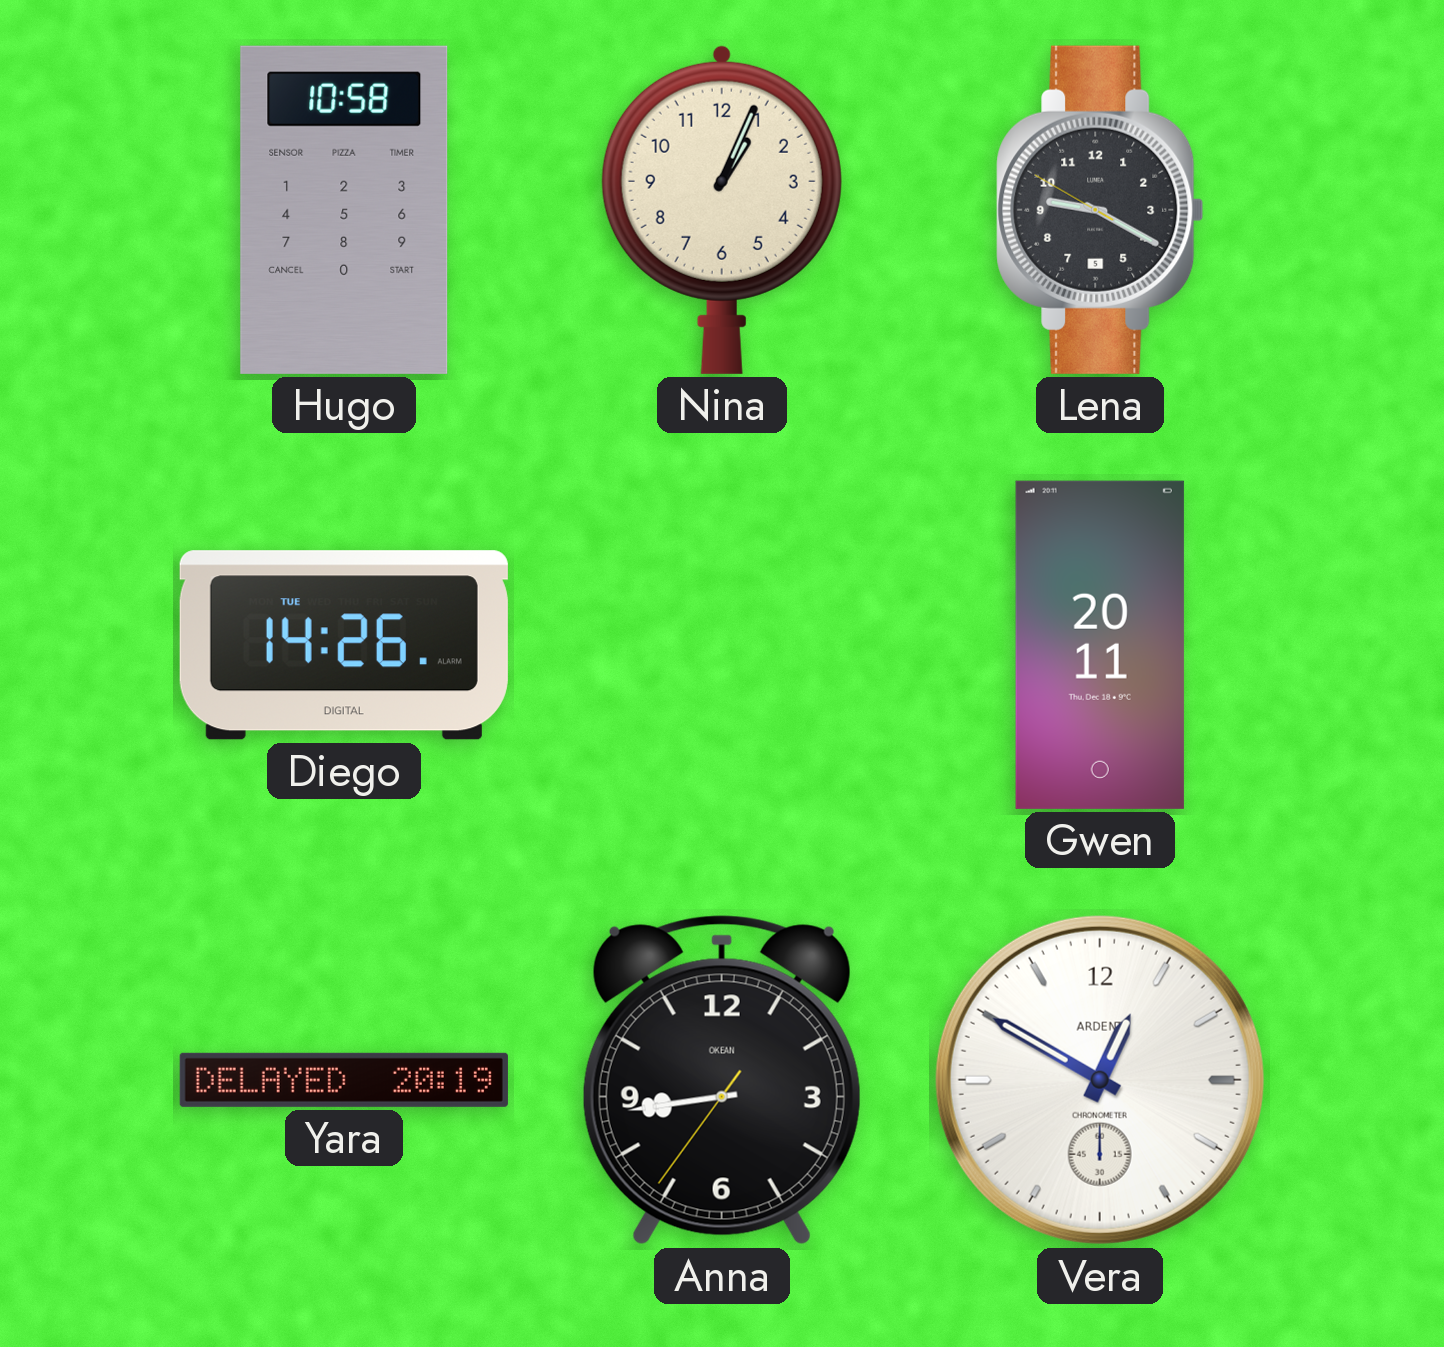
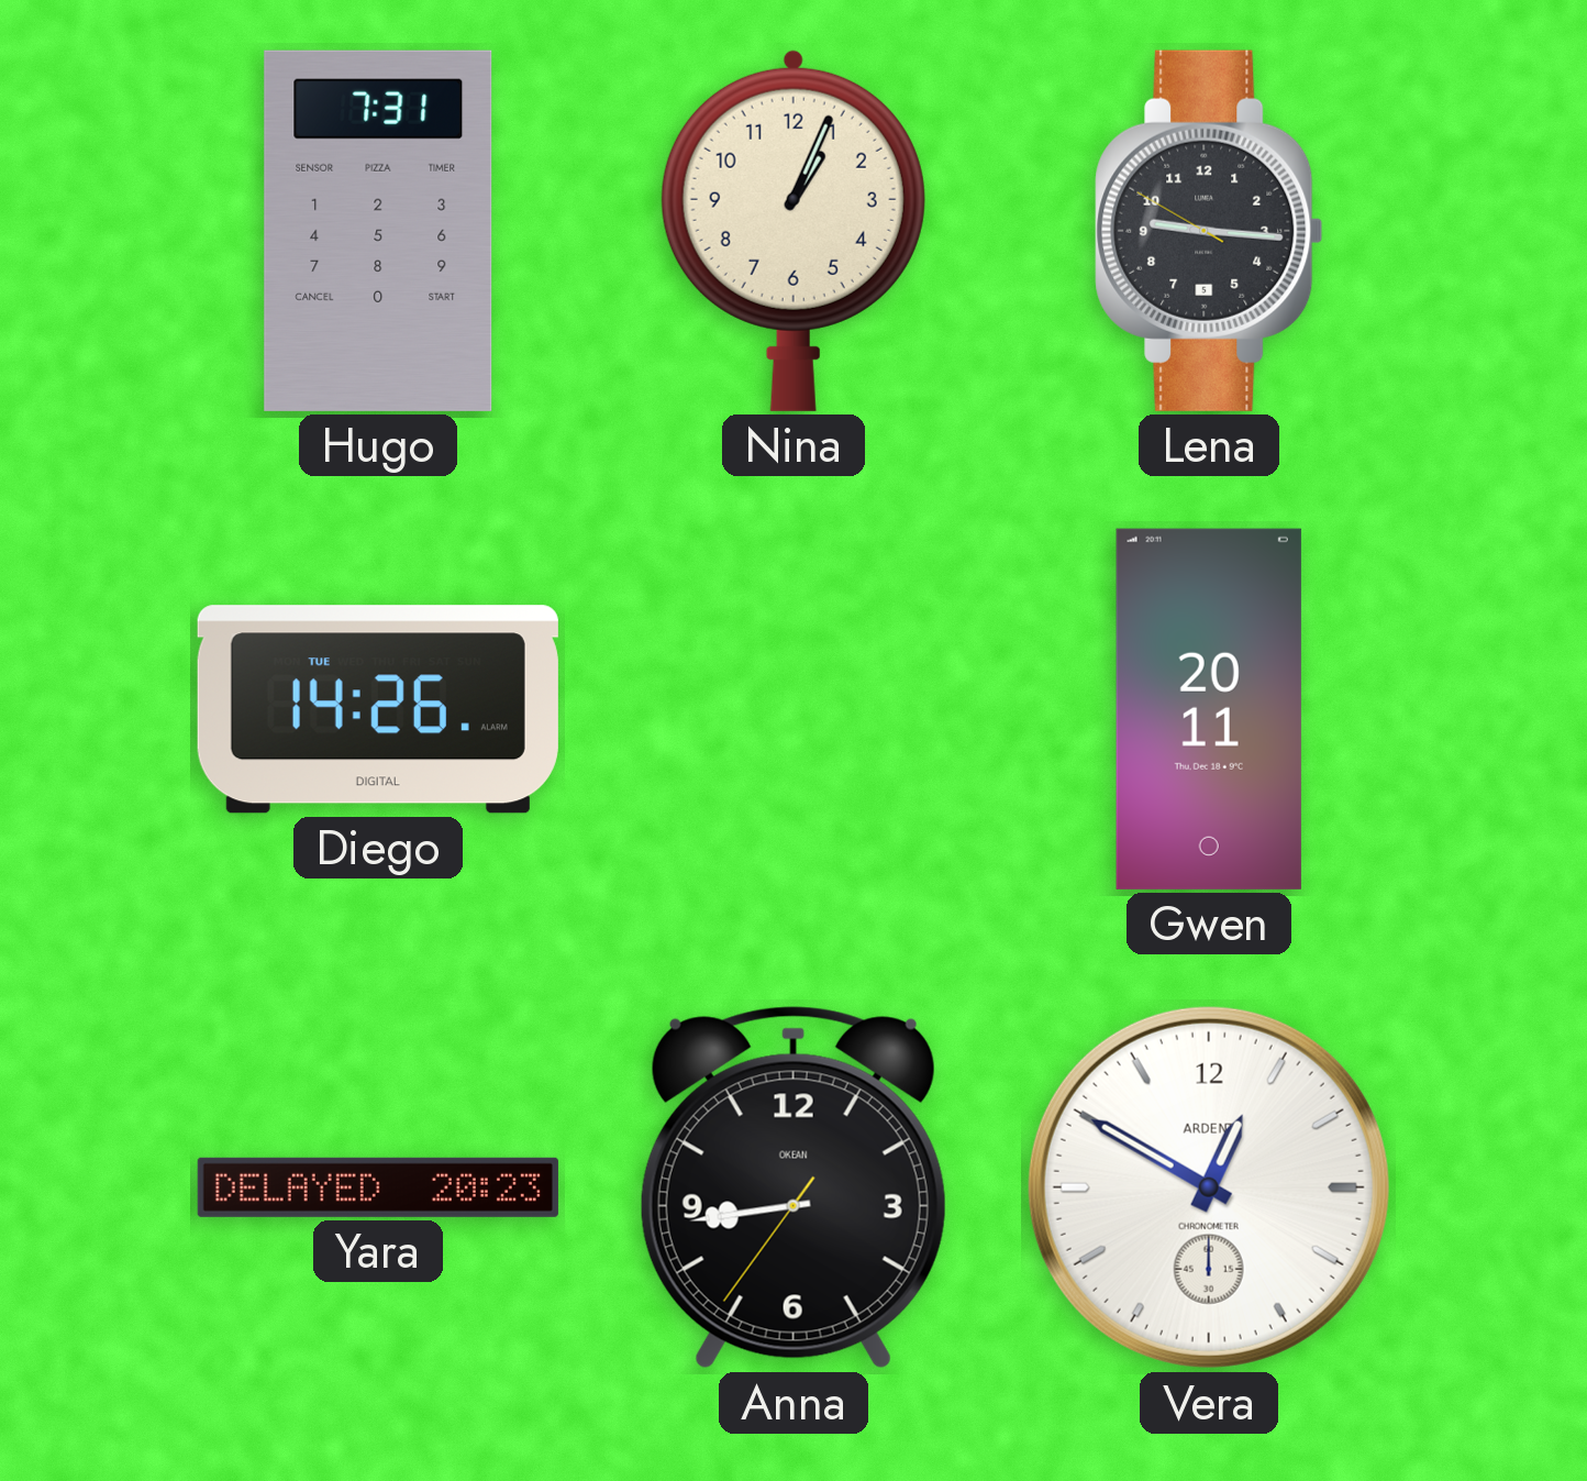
Hugo: 10:58 -> 7:31 (378, 231)
Lena: 9:19 -> 9:15 (1209, 231)
Yara: 20:19 -> 20:23 (378, 1187)
